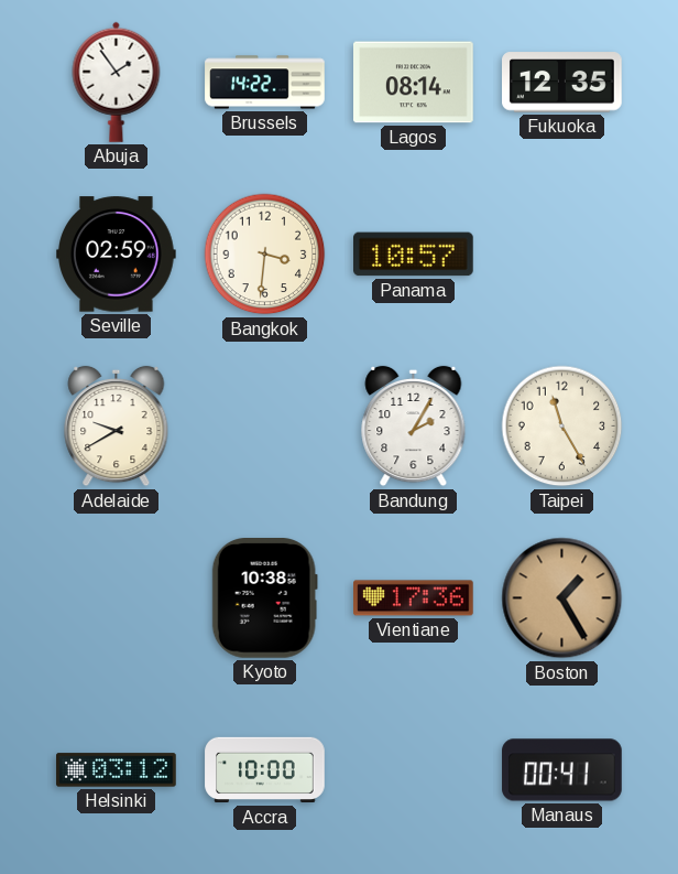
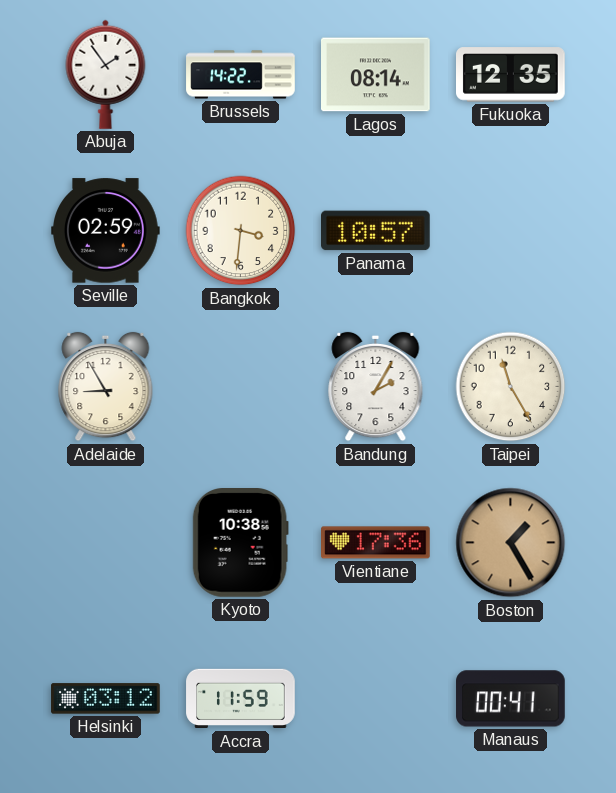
Adelaide: 9:40 -> 8:55 (106, 387)
Accra: 10:00 -> 11:59 (241, 699)
